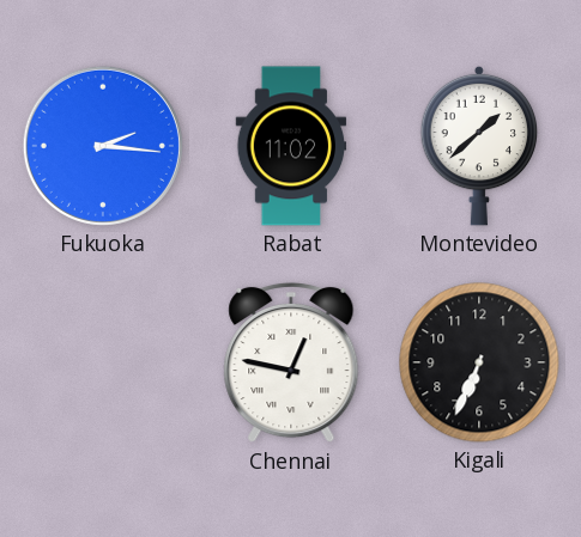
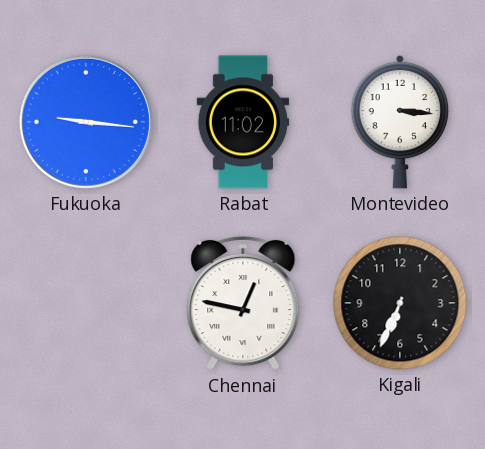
Fukuoka: 2:16 -> 9:16 (86, 122)
Montevideo: 1:38 -> 3:16 (400, 122)
